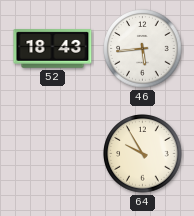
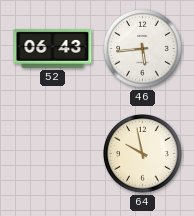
52: 18:43 -> 06:43 (53, 49)
64: 9:55 -> 9:58 (143, 154)
